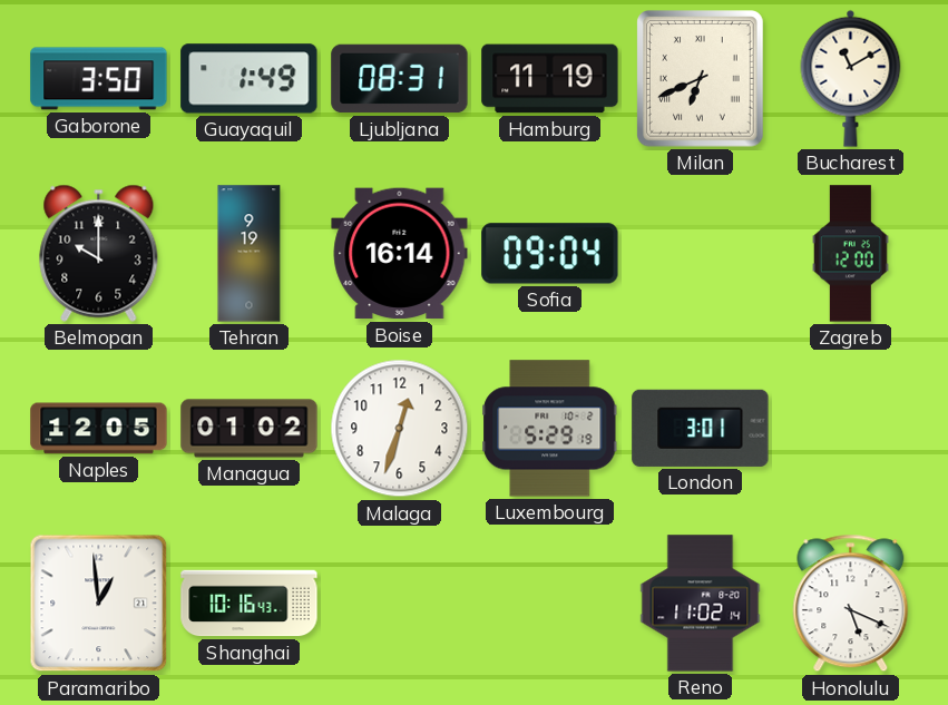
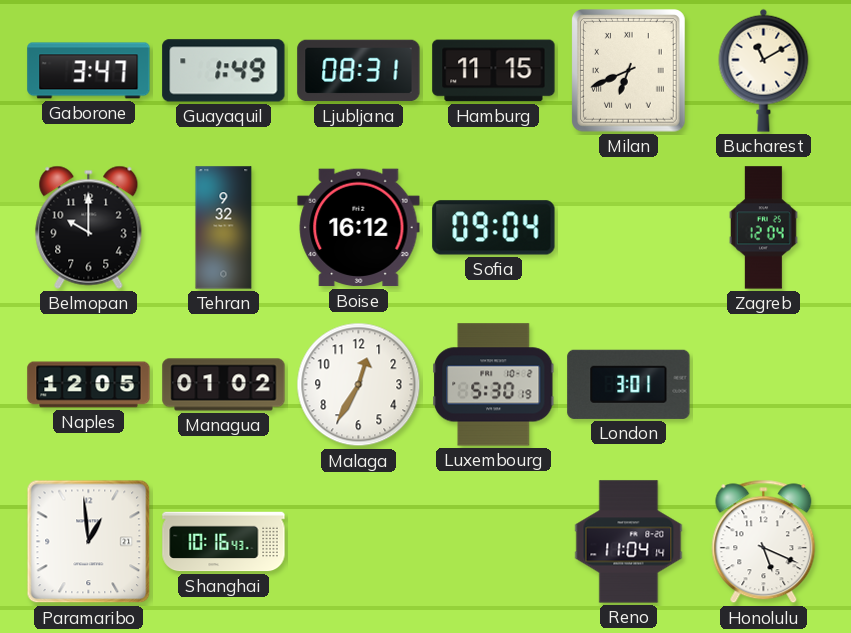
Gaborone: 3:50 -> 3:47 (89, 71)
Hamburg: 11:19 -> 11:15 (494, 71)
Tehran: 9:19 -> 9:32 (224, 228)
Boise: 16:14 -> 16:12 (359, 228)
Zagreb: 12:00 -> 12:04 (763, 228)
Malaga: 12:33 -> 12:35 (359, 385)
Luxembourg: 5:29 -> 5:30 (494, 385)
Reno: 11:02 -> 11:04 (629, 542)
